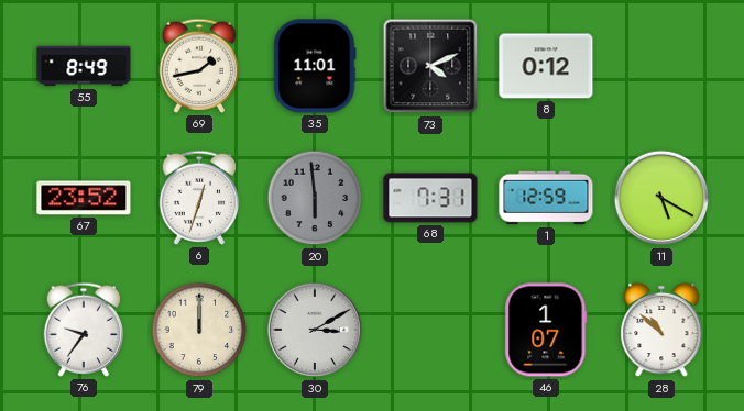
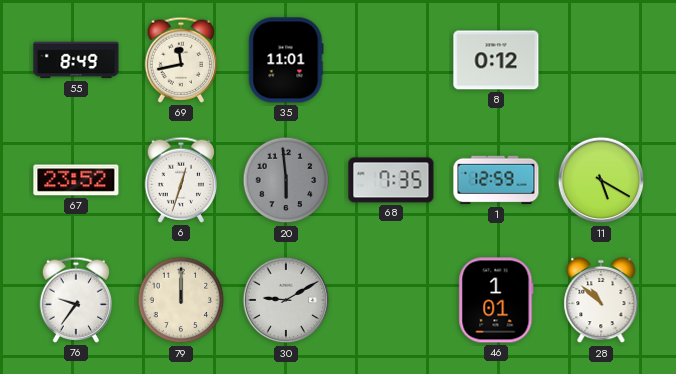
69: 1:43 -> 11:43 (181, 60)
73: 4:11 -> none (430, 66)
68: 7:31 -> 7:35 (391, 180)
30: 3:10 -> 9:10 (286, 300)
46: 1:07 -> 1:01 (496, 300)
